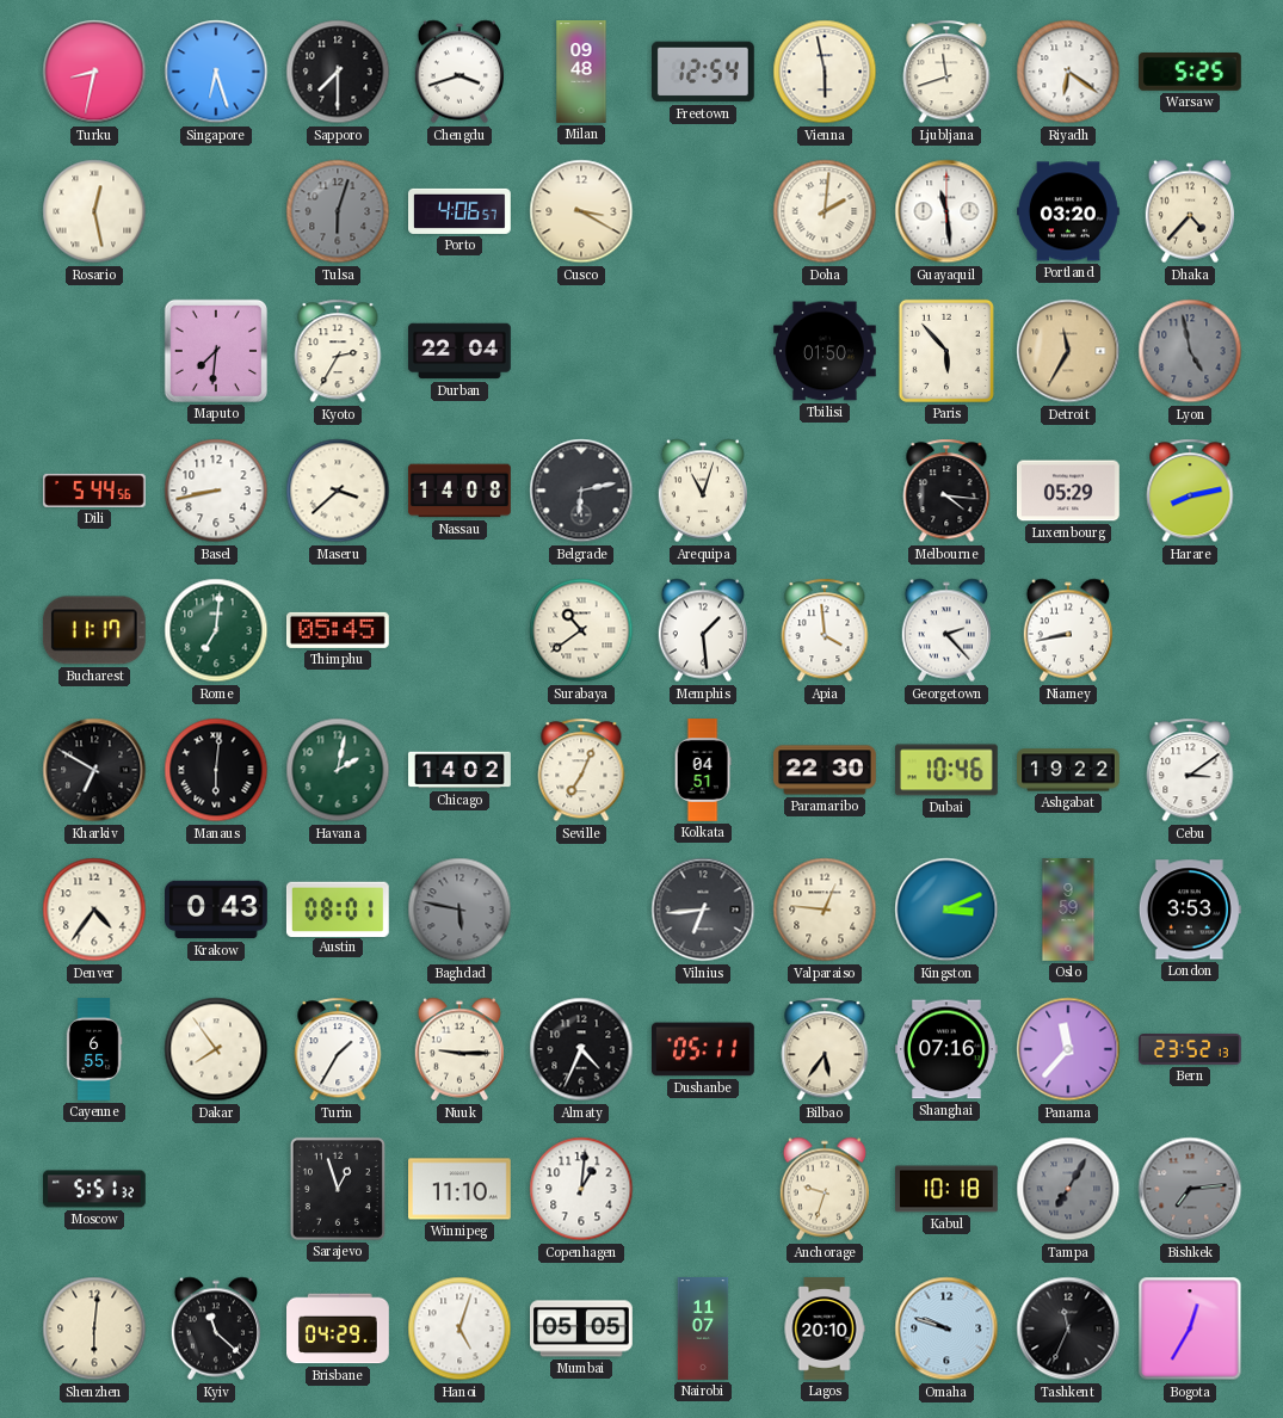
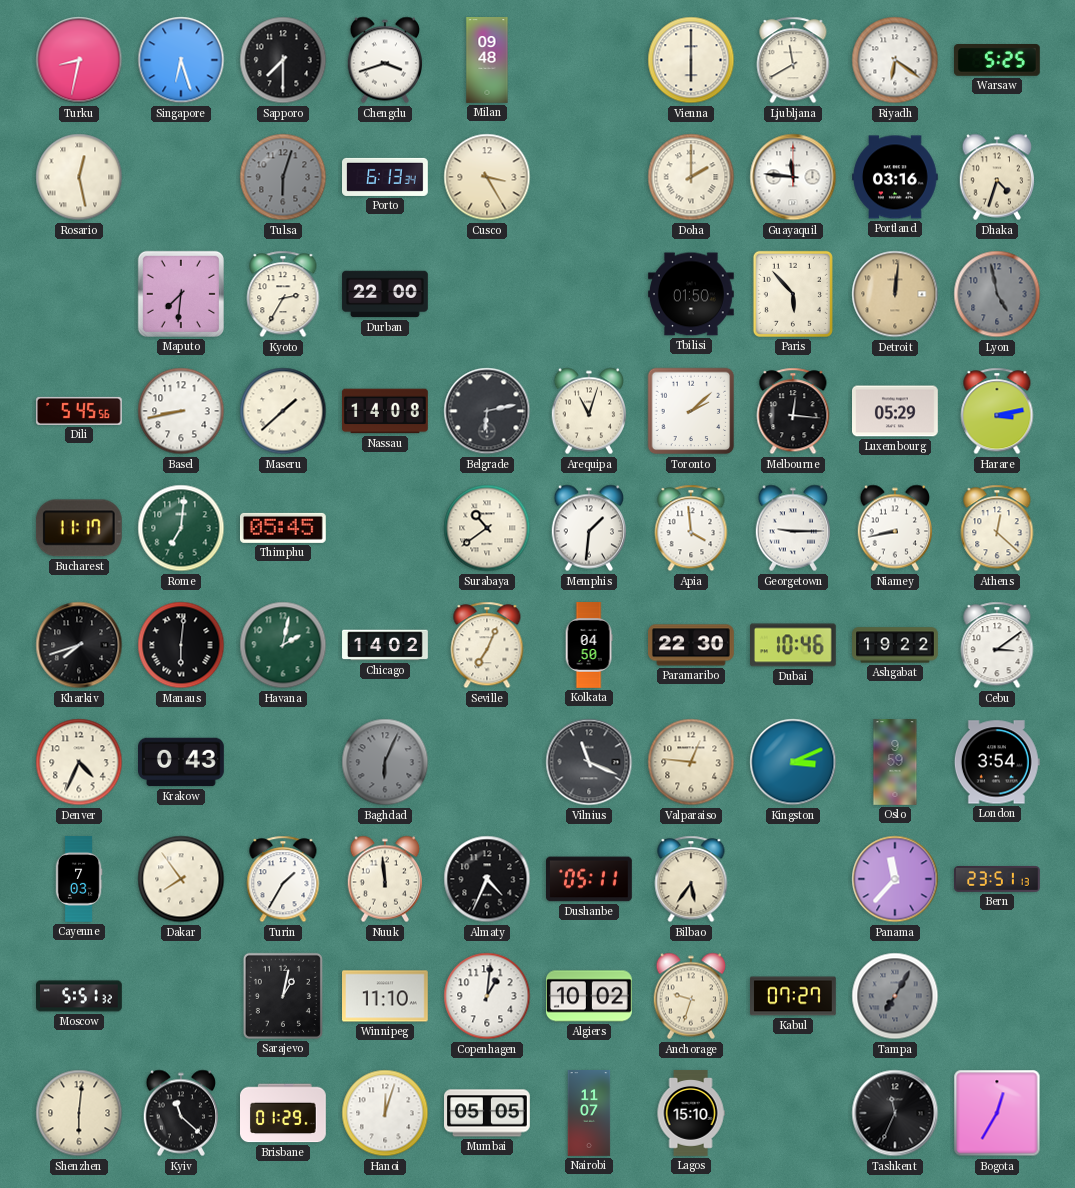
Freetown: 12:54 -> none (704, 72)
Vienna: 5:58 -> 6:00 (691, 60)
Ljubljana: 11:42 -> 11:40 (793, 60)
Porto: 4:06 -> 6:13 (386, 177)
Cusco: 3:20 -> 3:25 (487, 177)
Doha: 2:01 -> 2:00 (691, 177)
Guayaquil: 11:29 -> 11:46 (793, 177)
Portland: 03:20 -> 03:16 (896, 177)
Dhaka: 4:37 -> 4:33 (996, 177)
Durban: 22:04 -> 22:00 (385, 294)
Detroit: 11:35 -> 12:01 (895, 294)
Dili: 5:44 -> 5:45 (80, 411)
Maseru: 3:38 -> 1:38 (283, 411)
Toronto: none -> 2:08 (691, 411)
Melbourne: 4:16 -> 12:16 (793, 411)
Harare: 8:13 -> 3:13 (997, 411)
Memphis: 1:29 -> 1:31 (588, 528)
Georgetown: 2:23 -> 9:15 (792, 528)
Athens: none -> 12:22 (997, 528)
Kharkiv: 6:50 -> 7:42 (79, 645)
Kolkata: 04:51 -> 04:50 (589, 645)
Denver: 4:36 -> 4:34 (79, 762)
Austin: 08:01 -> none (338, 908)
Baghdad: 5:47 -> 6:04 (385, 762)
Vilnius: 6:44 -> 11:19 (589, 762)
London: 3:53 -> 3:54 (997, 762)
Cayenne: 6:55 -> 7:03 (79, 879)
Nuuk: 9:15 -> 11:59 (384, 879)
Shanghai: 07:16 -> none (948, 1049)
Bern: 23:52 -> 23:51 (997, 880)
Sarajevo: 12:57 -> 1:02 (283, 996)
Algiers: none -> 10:02 (590, 996)
Kabul: 10:18 -> 07:27 (794, 996)
Bishkek: 7:14 -> none (1190, 1189)
Brisbane: 04:29 -> 01:29 (284, 1113)
Hanoi: 5:03 -> 12:03 (385, 1113)
Lagos: 20:10 -> 15:10 (691, 1113)
Omaha: 9:48 -> none (946, 1328)
